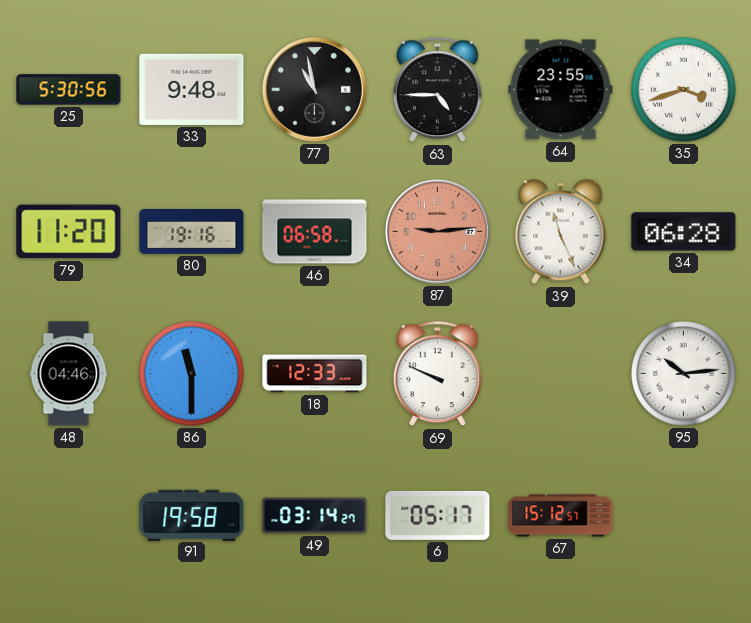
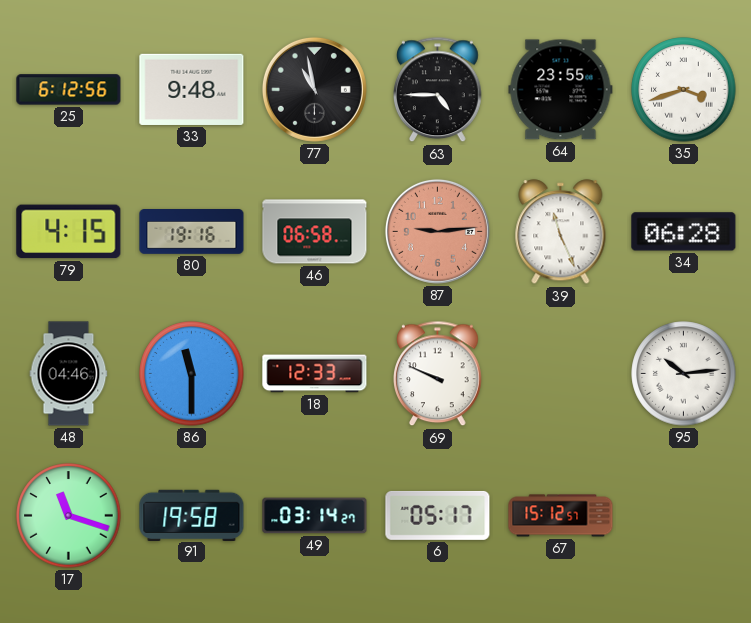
25: 5:30 -> 6:12 (69, 90)
79: 11:20 -> 4:15 (69, 232)
17: none -> 11:18 (69, 516)
